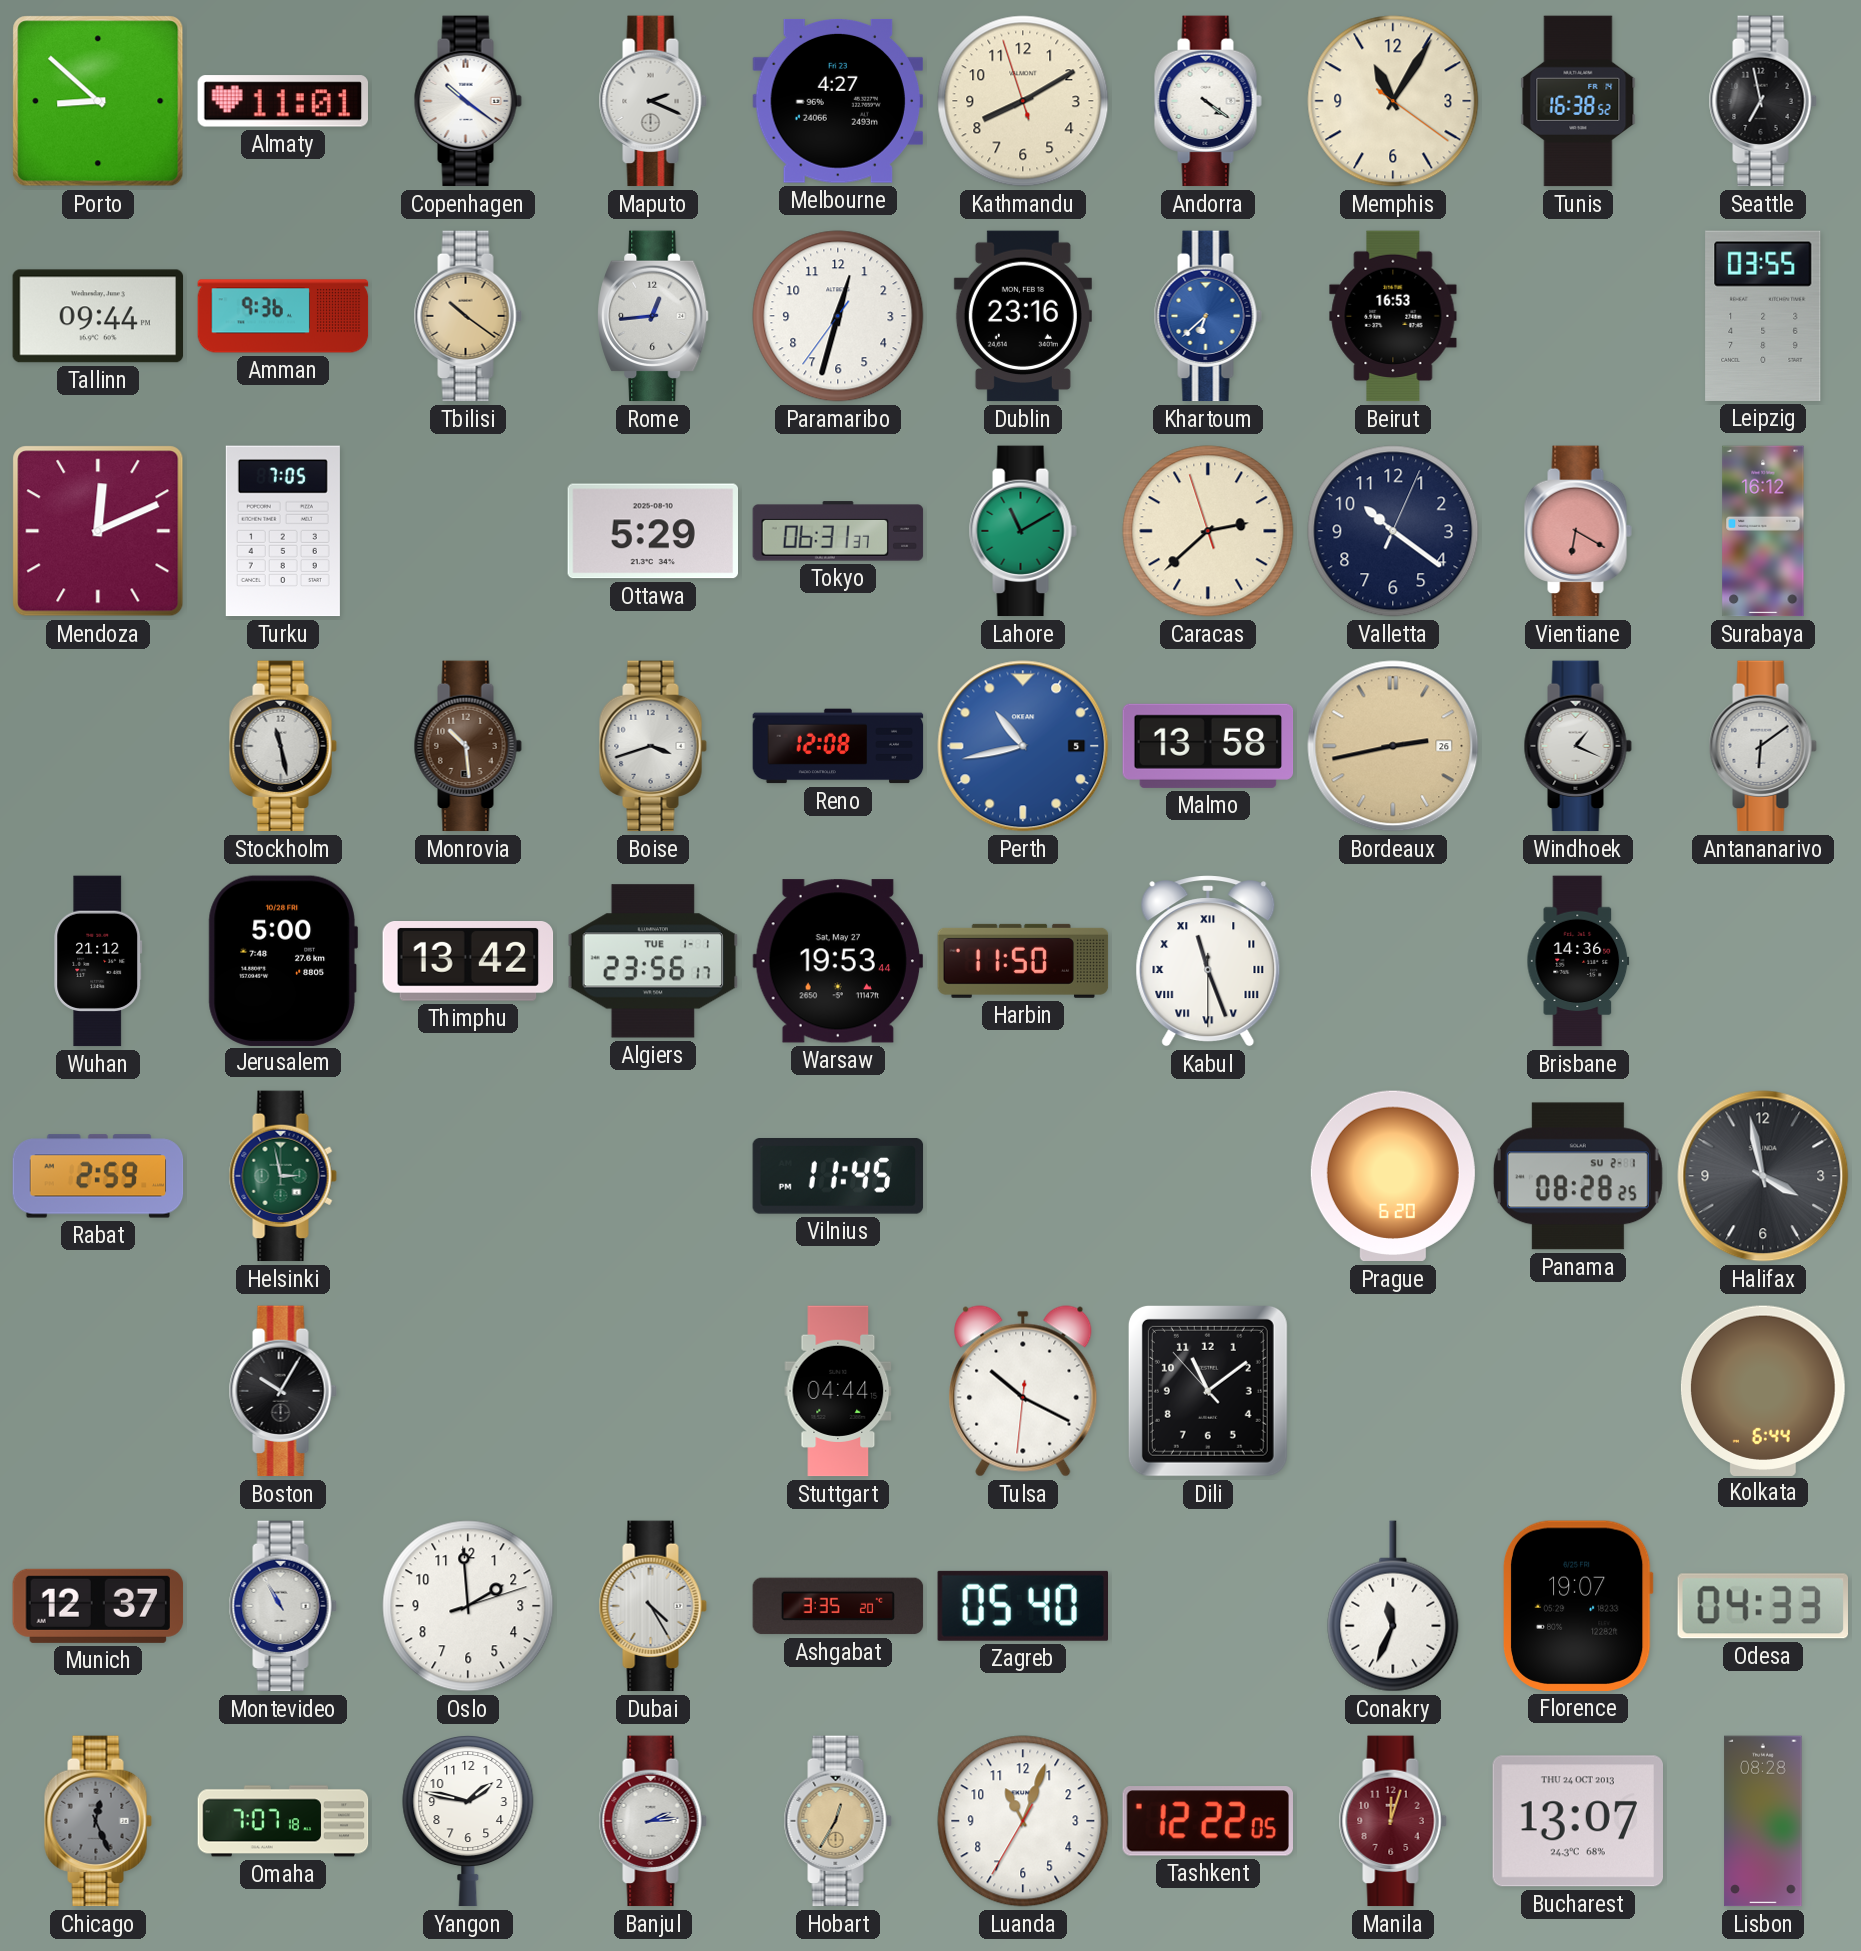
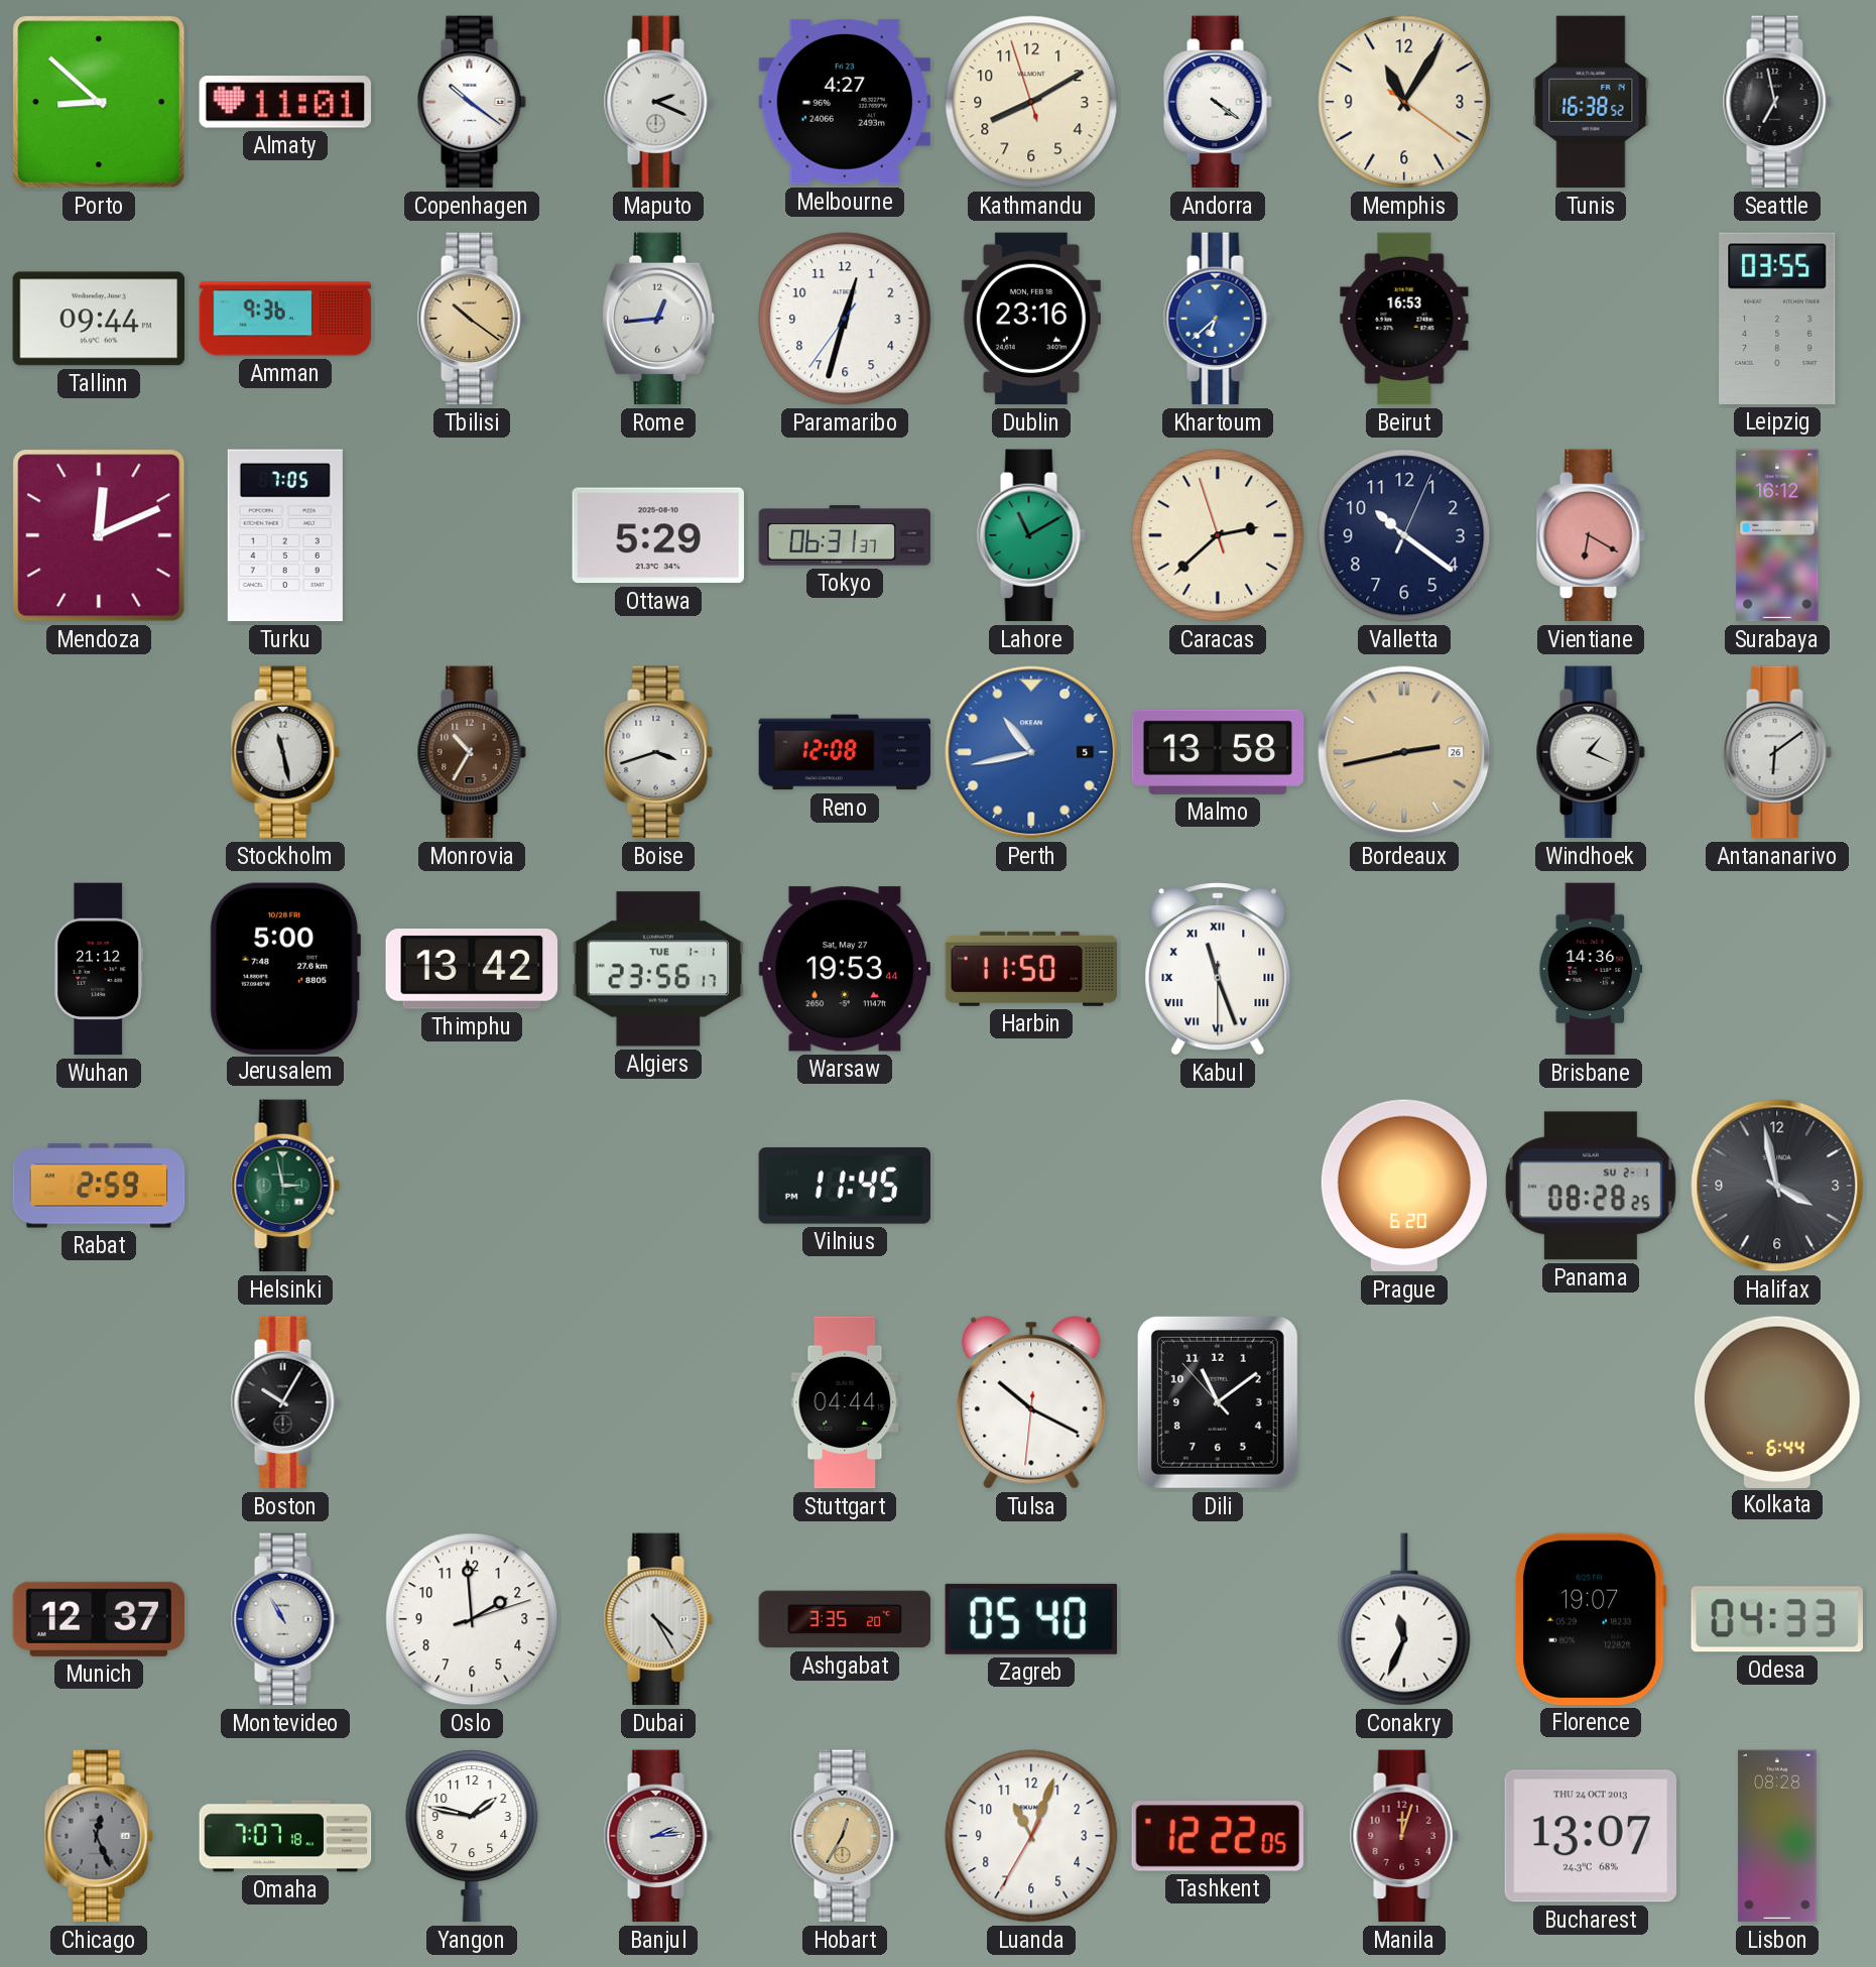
Monrovia: 10:29 -> 10:35 (472, 752)
